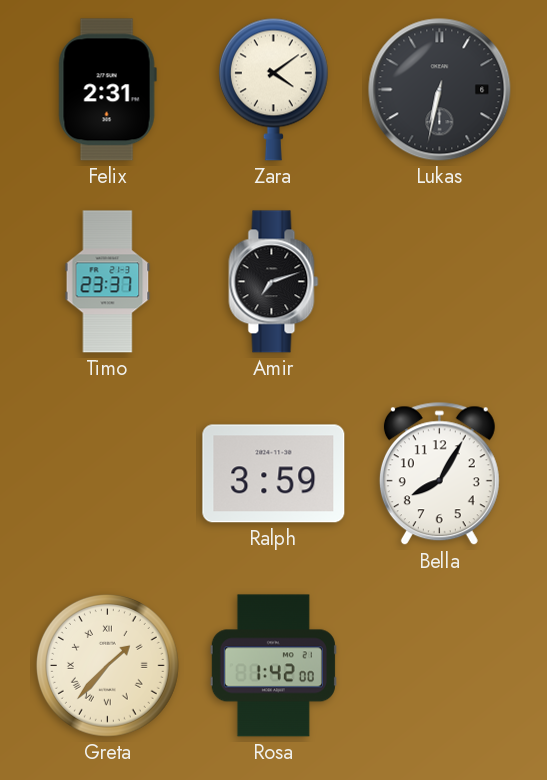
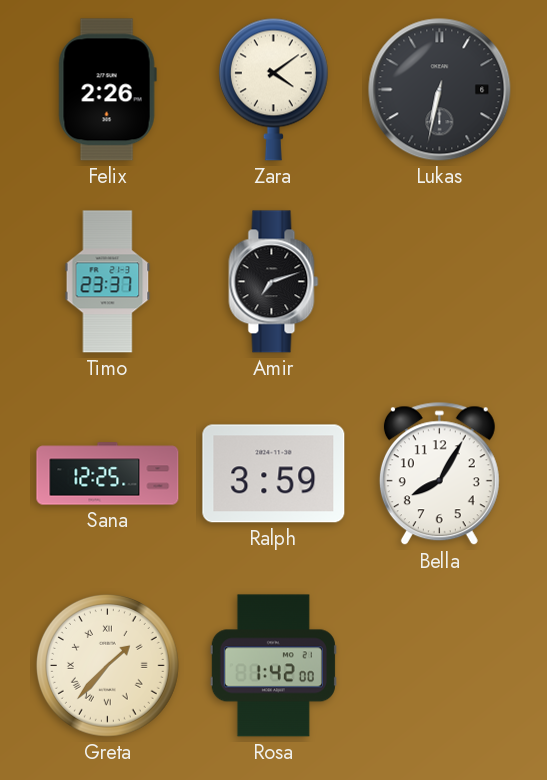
Felix: 2:31 -> 2:26 (107, 90)
Sana: none -> 12:25 (108, 474)
